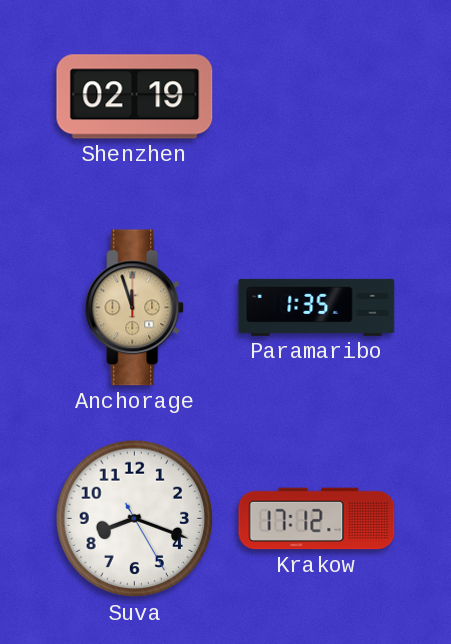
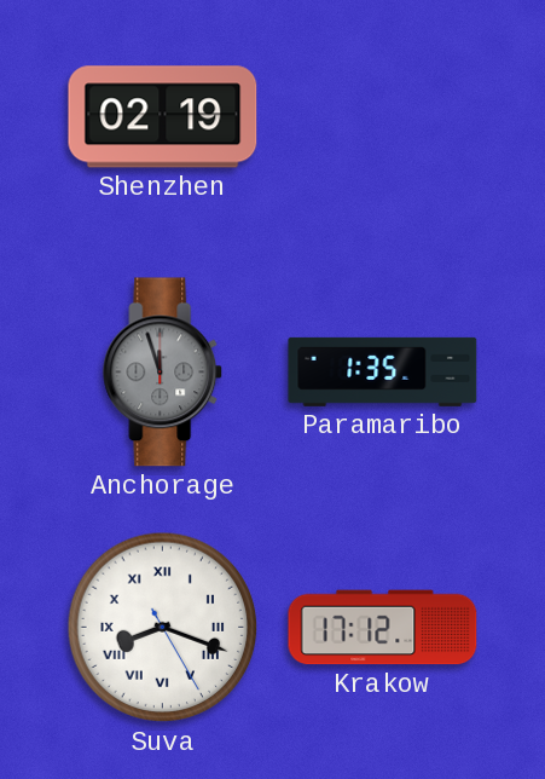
Anchorage dial: champagne -> grey (163, 373)
Suva numerals: Arabic -> Roman (163, 628)
